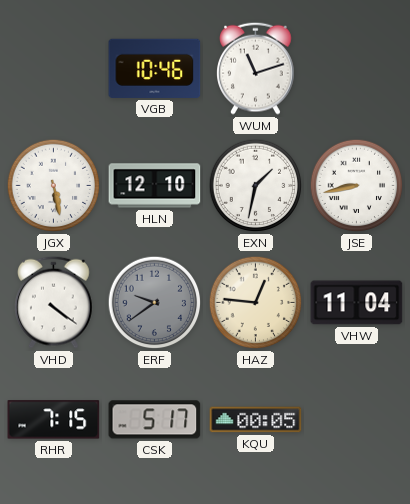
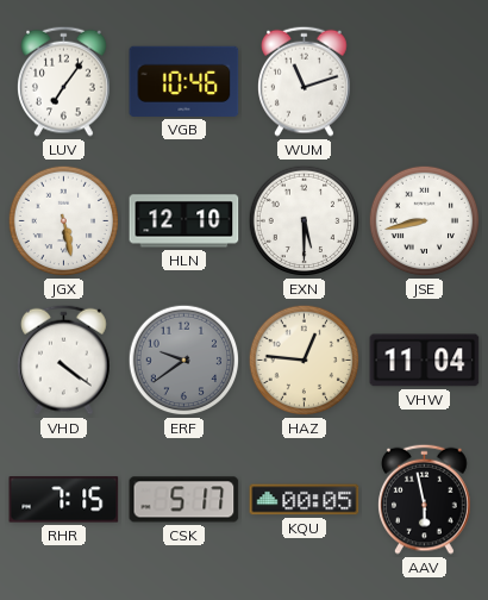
LUV: none -> 7:06 (64, 81)
EXN: 1:32 -> 5:30 (305, 221)
AAV: none -> 5:58 (425, 499)
